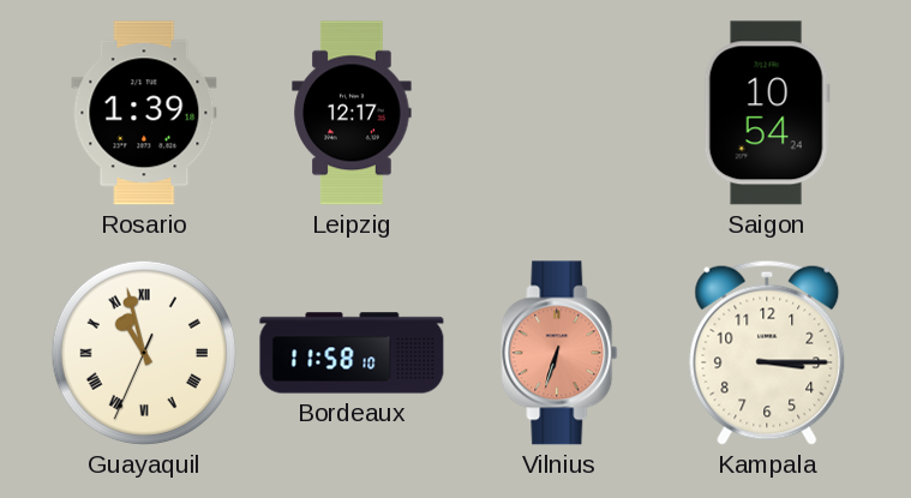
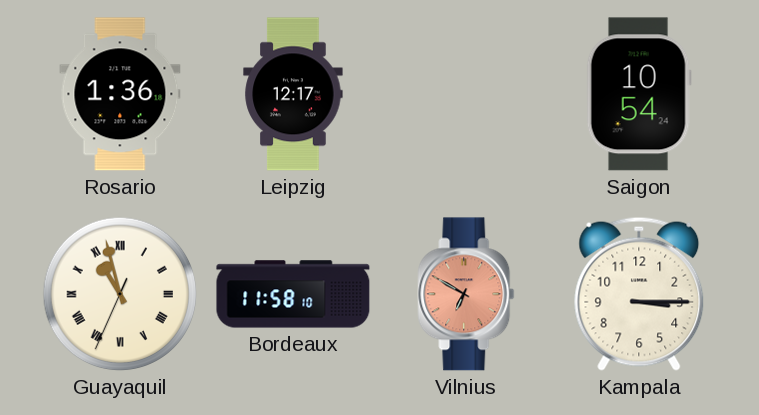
Rosario: 1:39 -> 1:36 (120, 94)
Vilnius: 6:33 -> 6:50 (466, 294)
